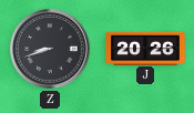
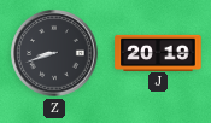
J: 20:26 -> 20:19 (158, 52)
